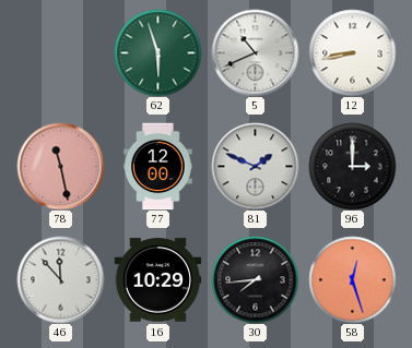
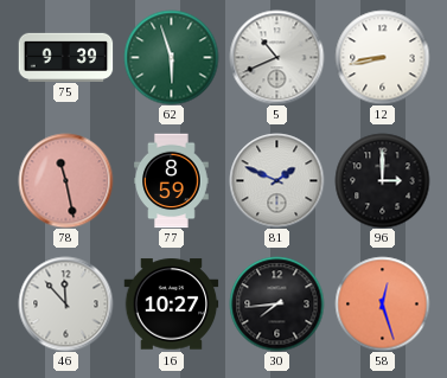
75: none -> 9:39 (65, 57)
77: 12:00 -> 8:59 (172, 180)
16: 10:29 -> 10:27 (171, 305)
